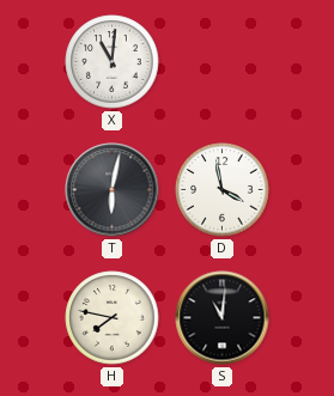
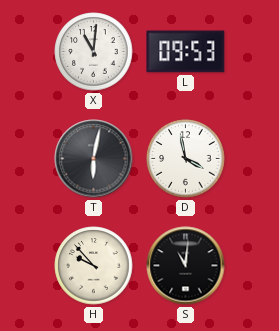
L: none -> 09:53 (186, 52)
H: 7:47 -> 9:53 (94, 266)
